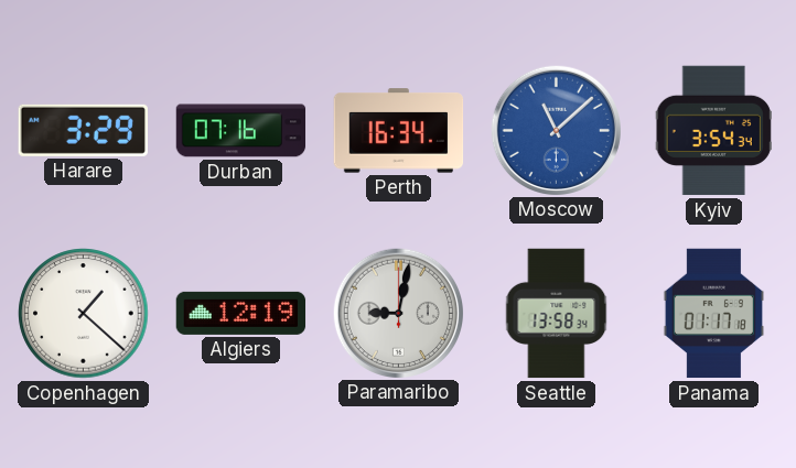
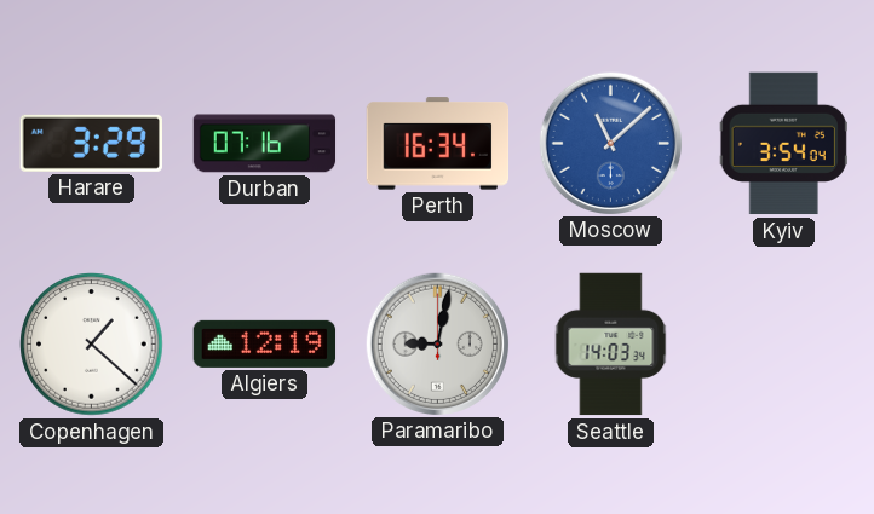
Kyiv: 3:54:34 -> 3:54:04 (783, 144)
Seattle: 13:58 -> 14:03 (611, 345)
Panama: 01:17 -> none (713, 314)
